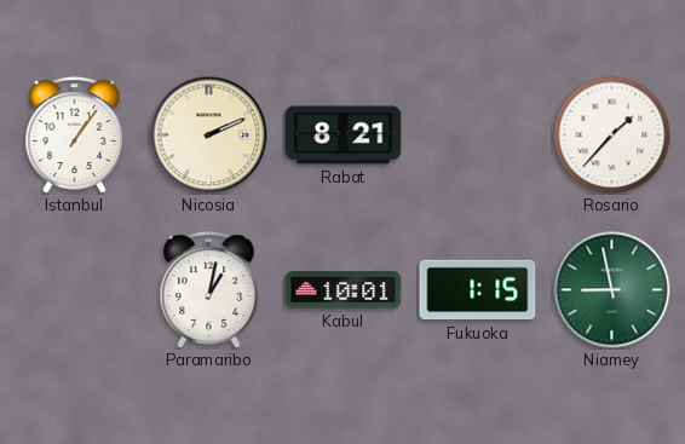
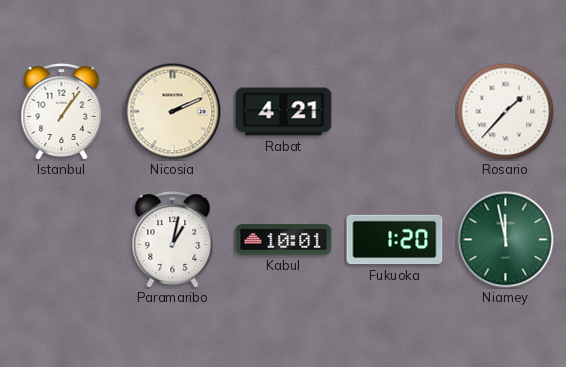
Rabat: 8:21 -> 4:21 (284, 112)
Fukuoka: 1:15 -> 1:20 (395, 240)
Niamey: 8:58 -> 11:58 (506, 240)
